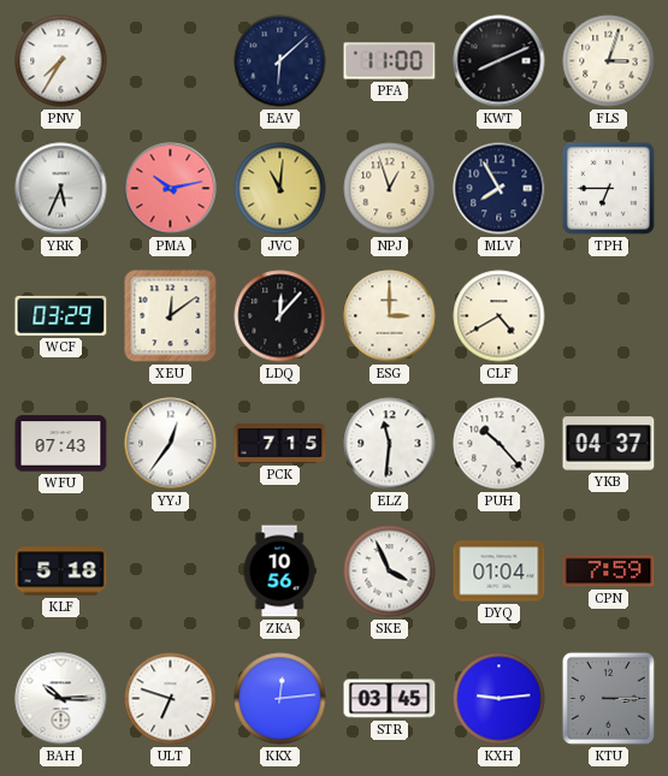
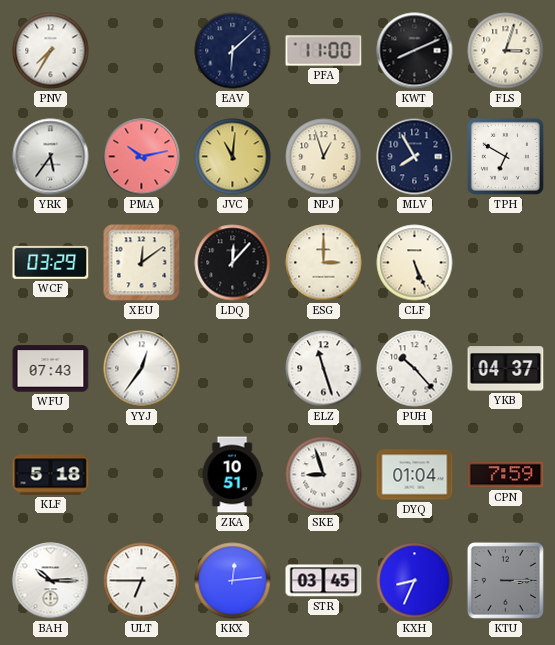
YRK: 5:34 -> 5:36 (51, 157)
TPH: 6:45 -> 6:50 (505, 156)
CLF: 4:40 -> 5:26 (415, 263)
PCK: 7:15 -> none (280, 444)
ELZ: 11:31 -> 11:27 (324, 369)
ZKA: 10:56 -> 10:51 (232, 475)
SKE: 3:56 -> 8:57 (324, 475)
ULT: 6:48 -> 6:45 (142, 581)
KXH: 9:14 -> 8:34 (415, 581)
